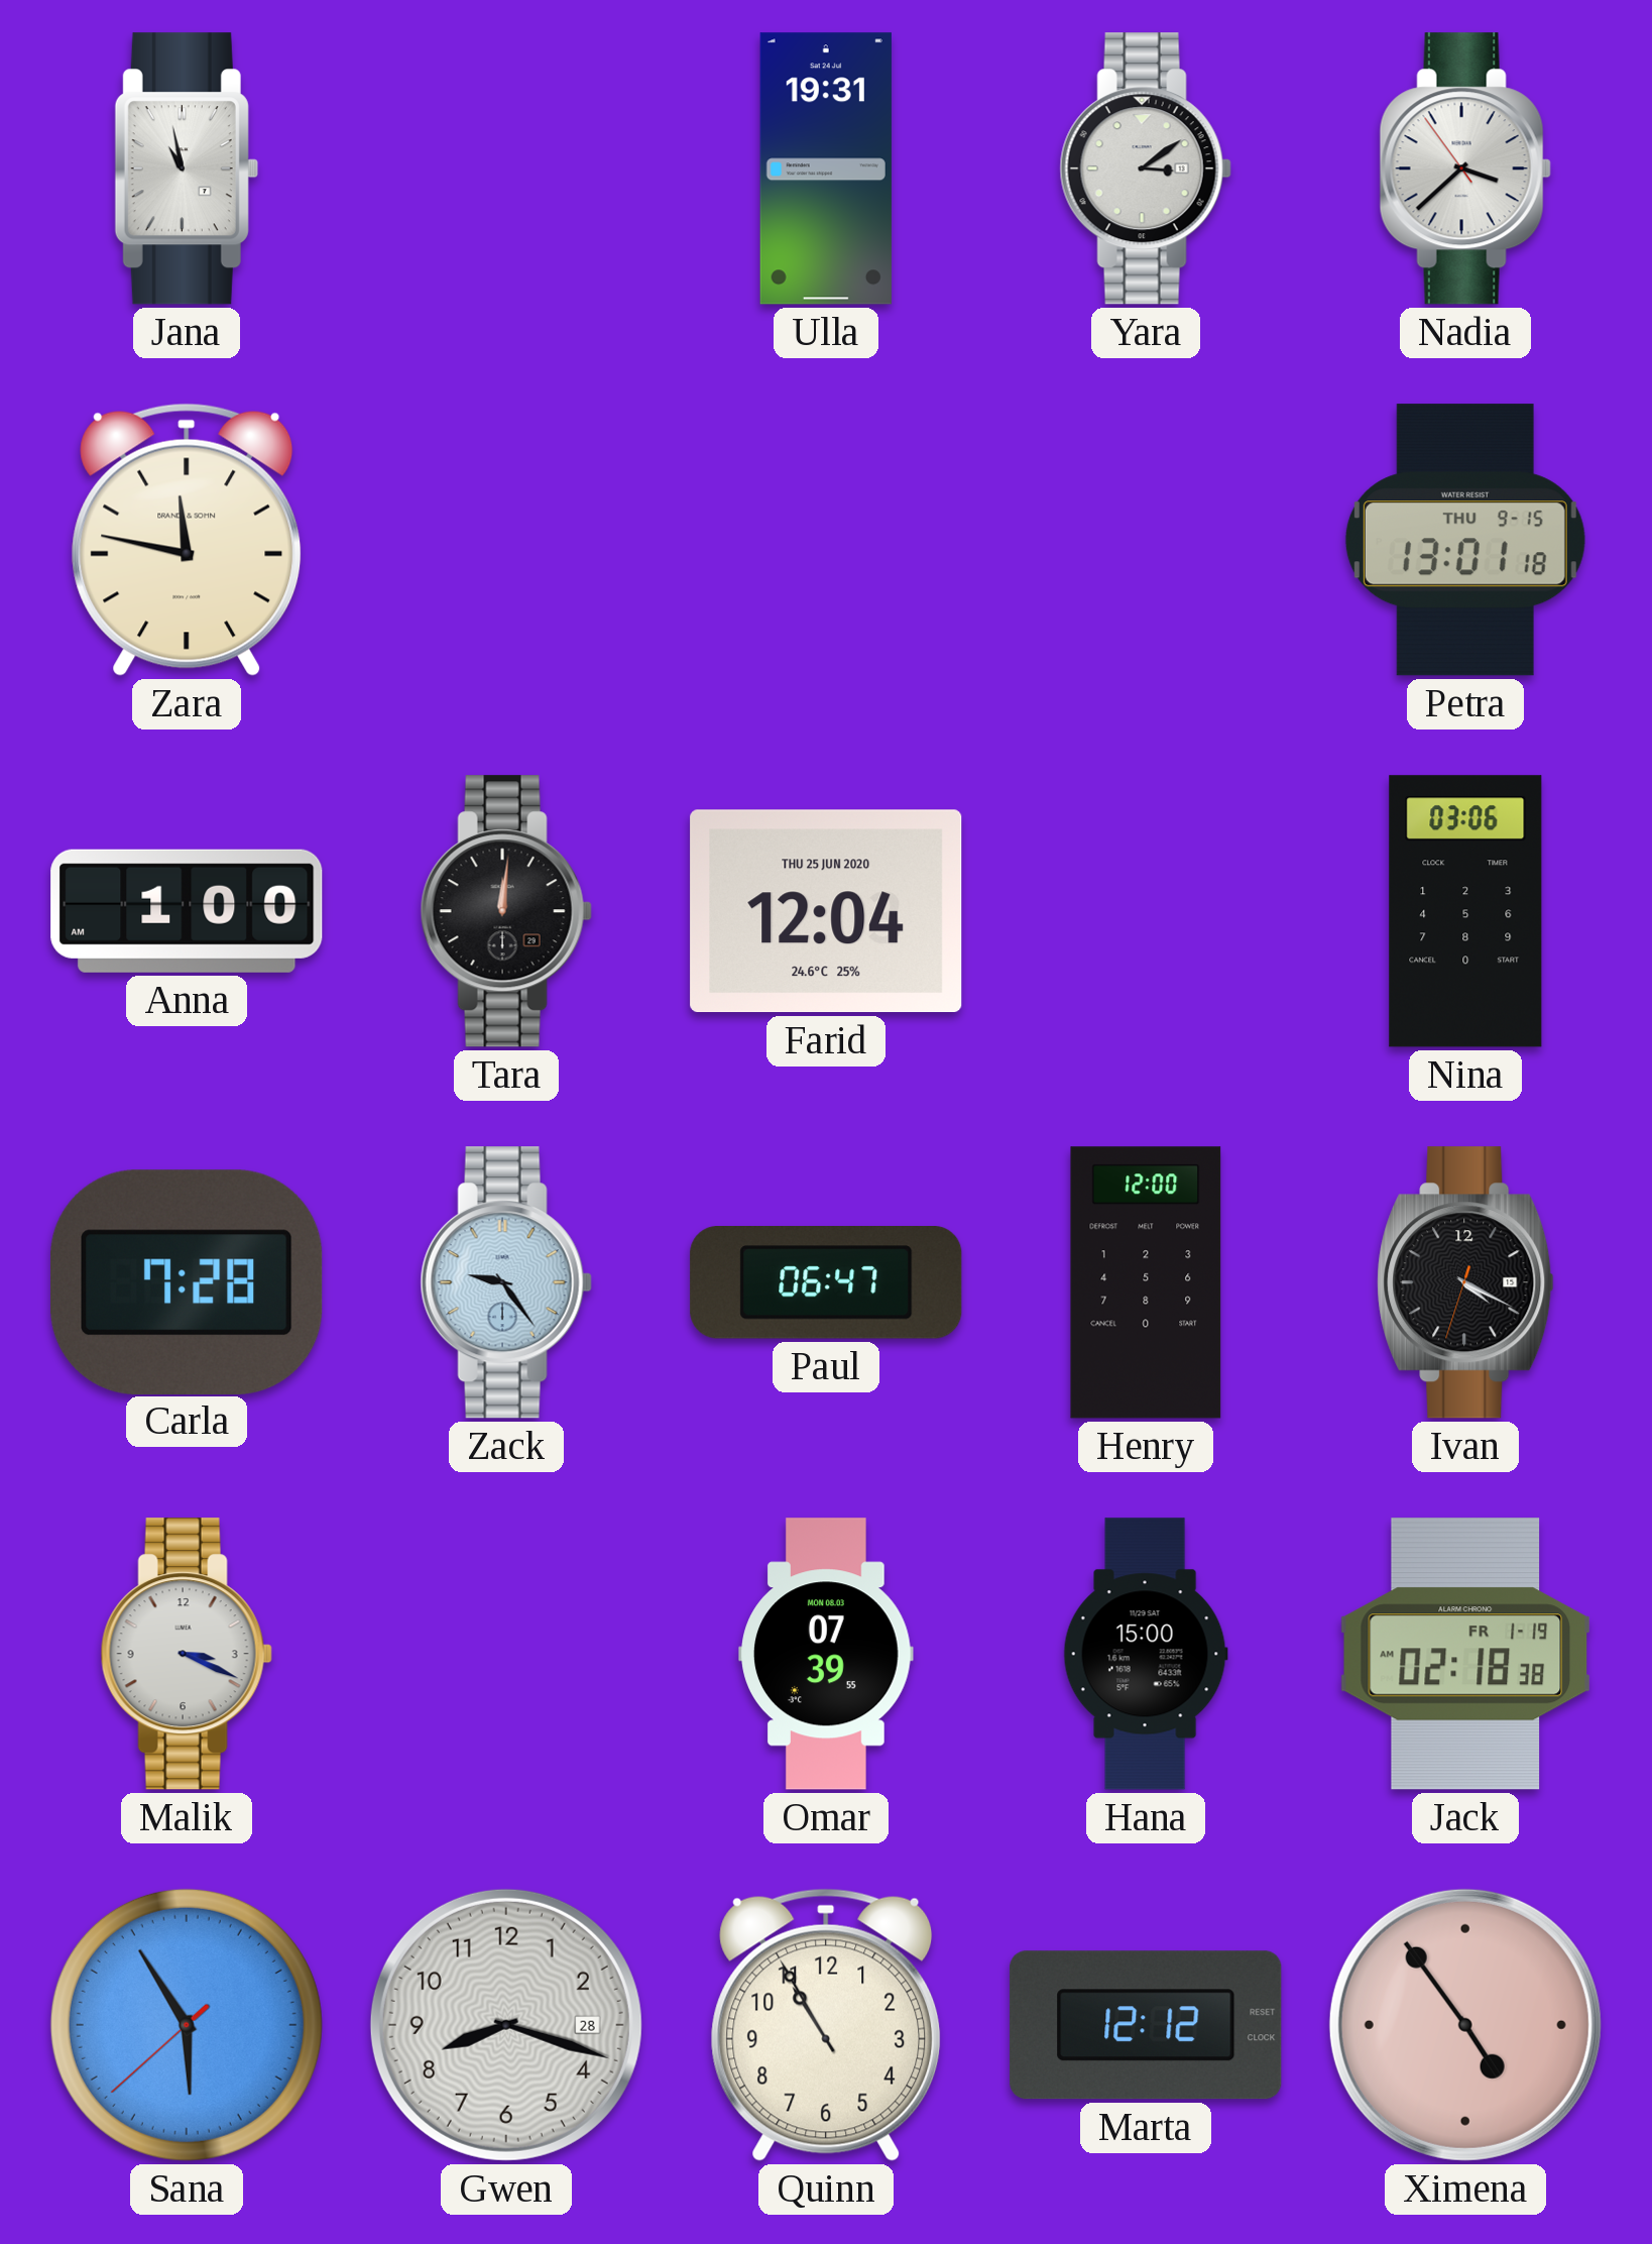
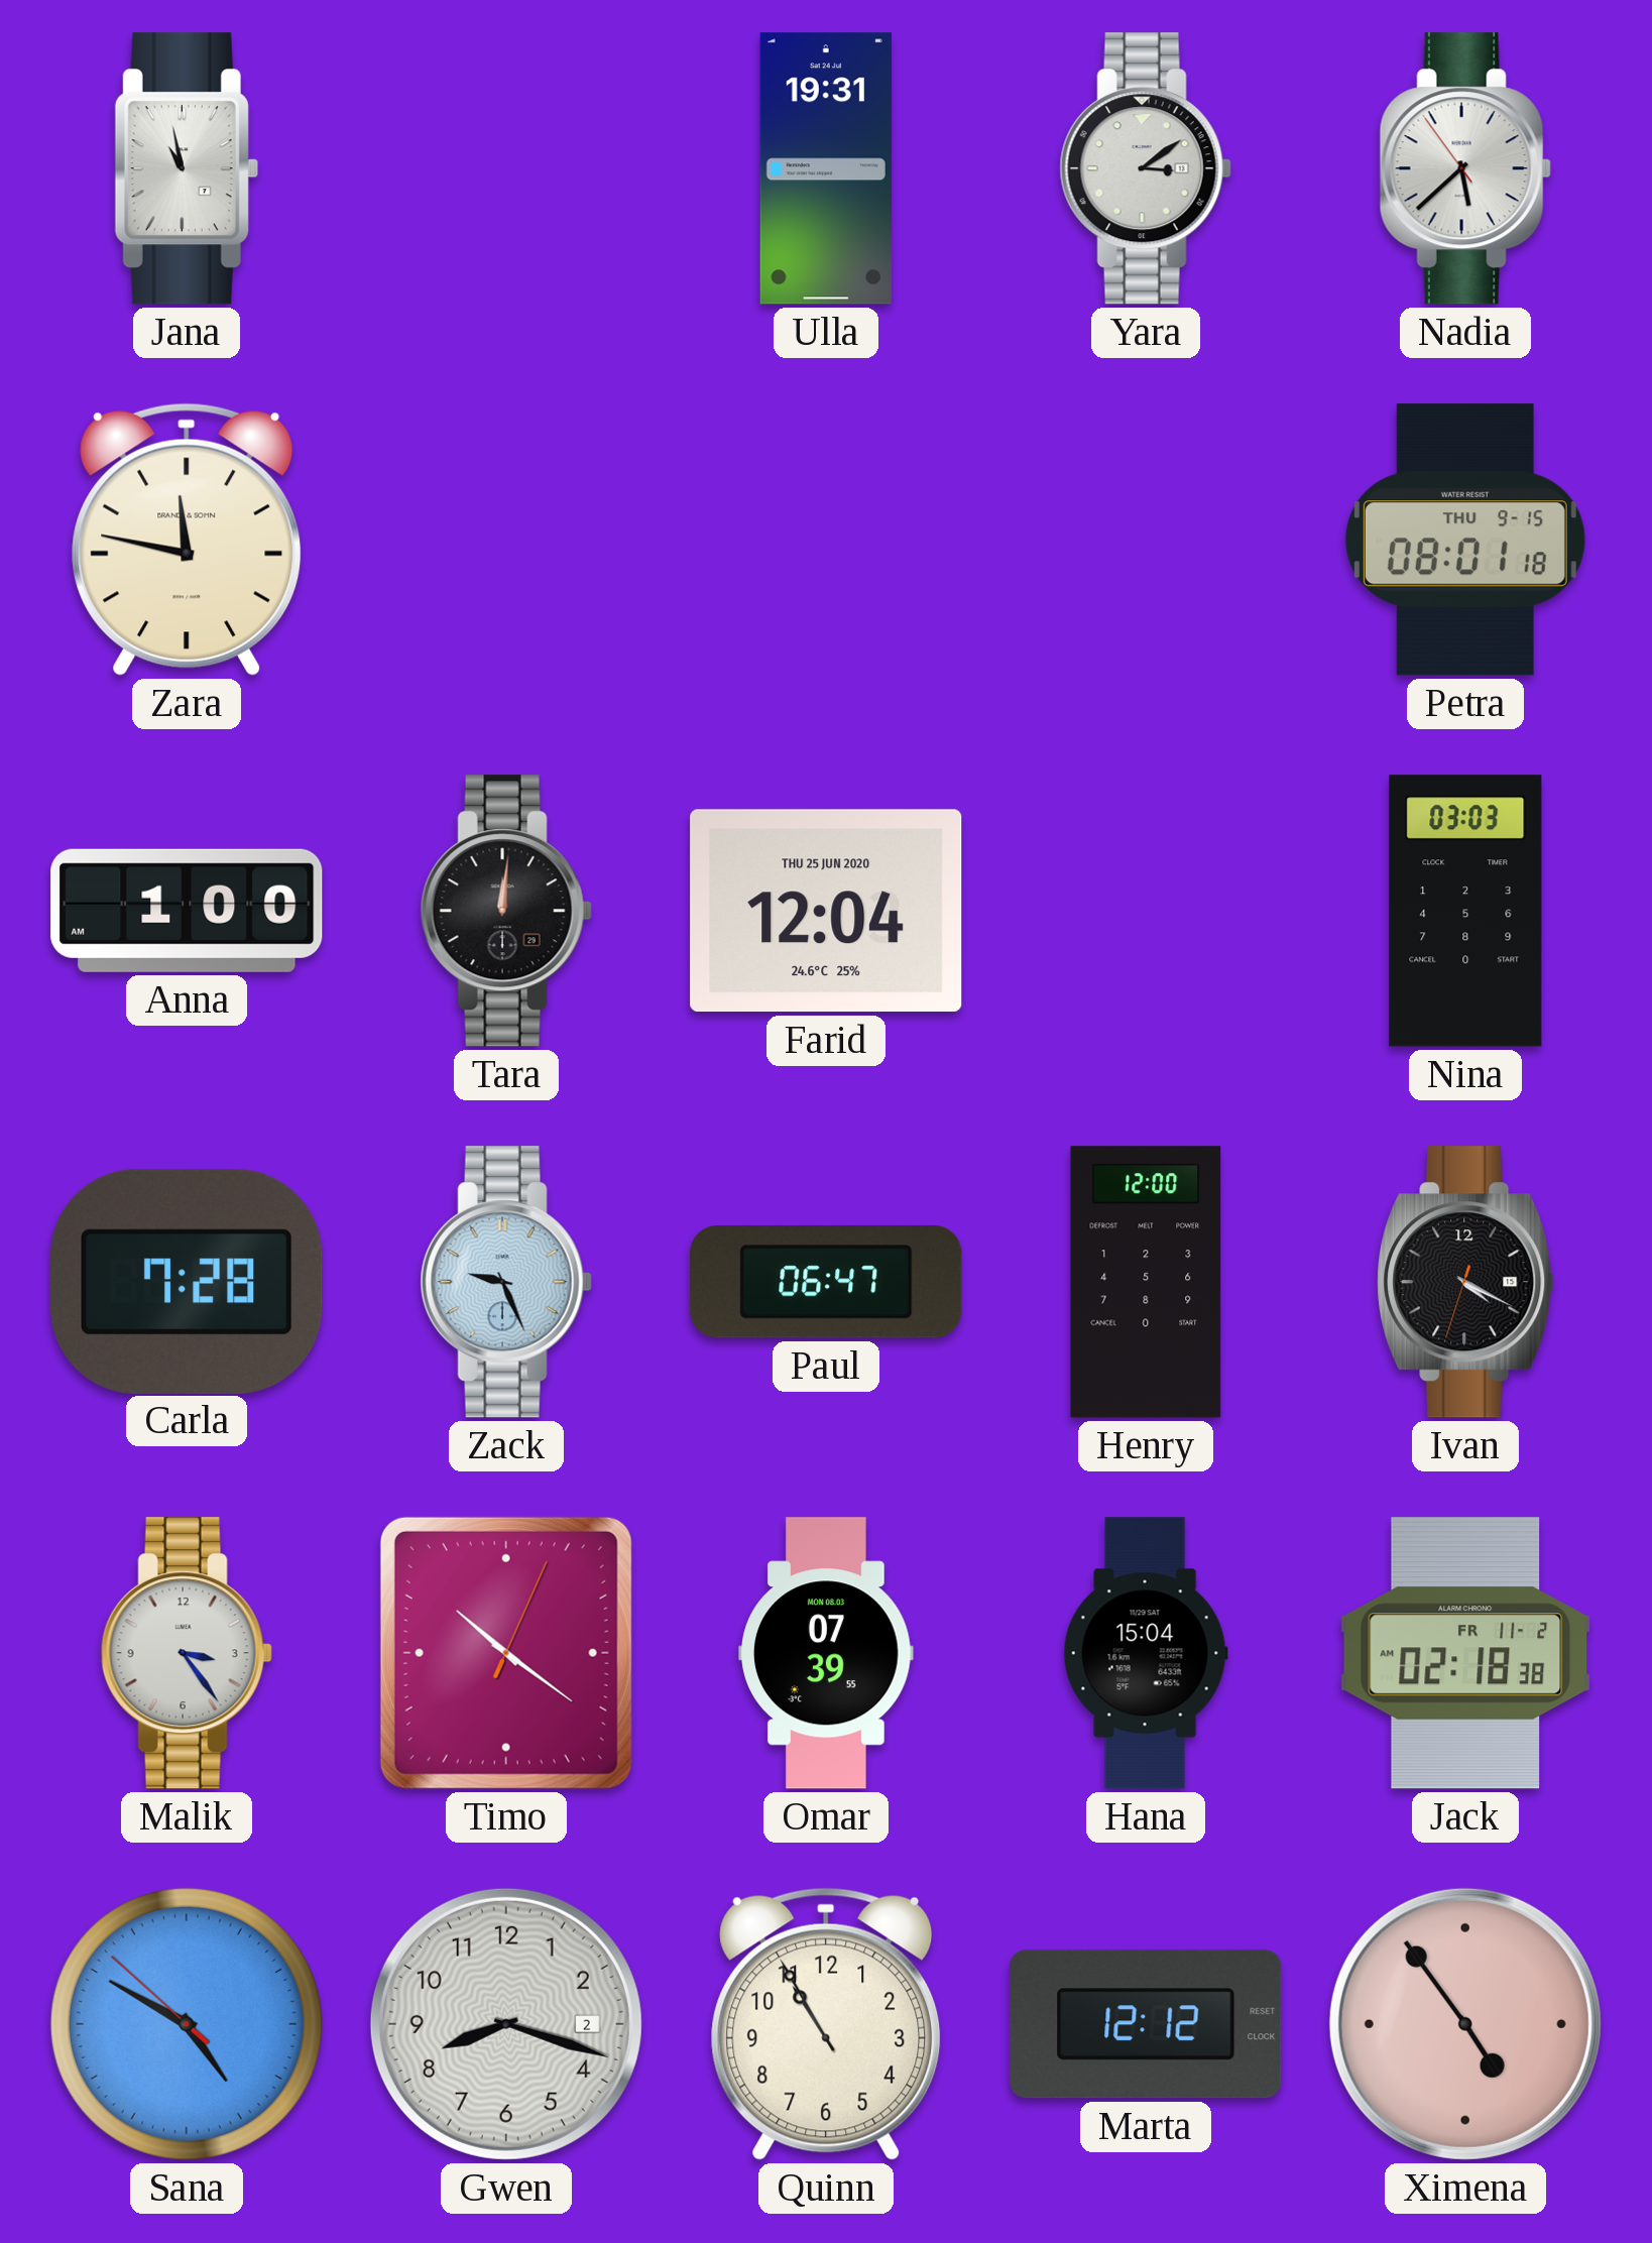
Nadia: 3:37 -> 5:37 (1465, 168)
Petra: 13:01 -> 08:01 (1465, 540)
Nina: 03:06 -> 03:03 (1465, 911)
Zack: 9:24 -> 9:26 (506, 1282)
Malik: 3:19 -> 3:24 (187, 1653)
Timo: none -> 10:21 (506, 1653)
Hana: 15:00 -> 15:04 (1146, 1653)
Jack date: FR 1-19 -> FR 11-2 (1465, 1653)
Sana: 5:54 -> 4:49 (187, 2024)
Gwen date: 28 -> 2 (506, 2024)
